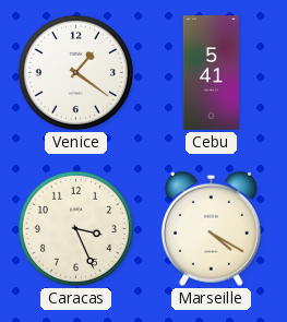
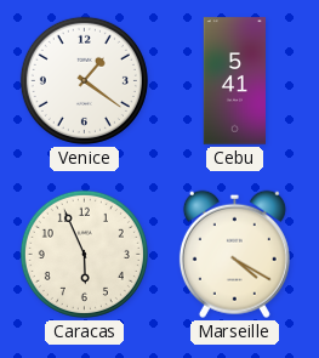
Caracas: 3:26 -> 5:56 (84, 254)
